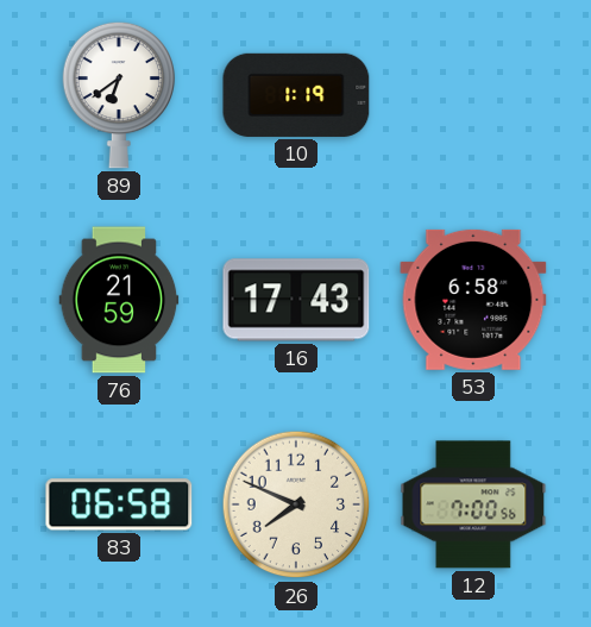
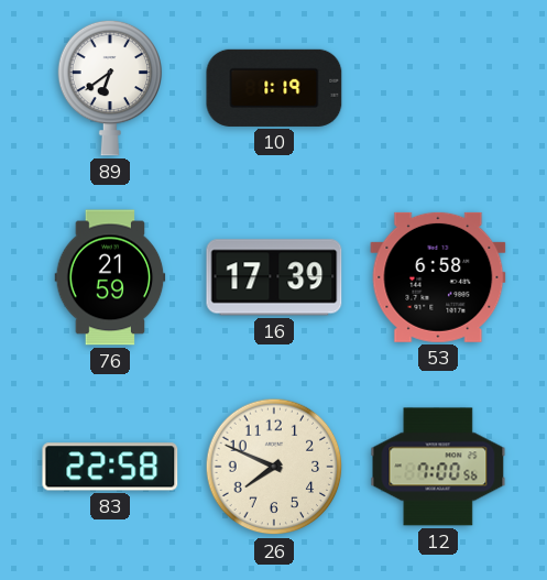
16: 17:43 -> 17:39 (274, 277)
83: 06:58 -> 22:58 (110, 467)
